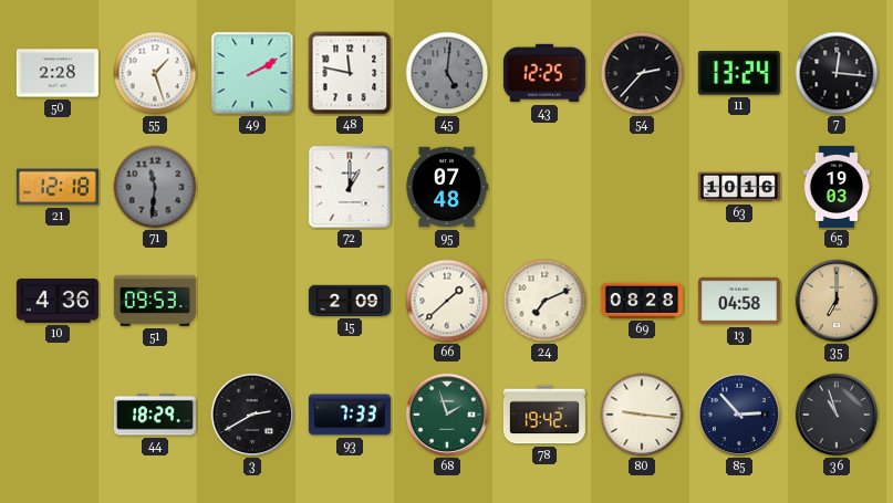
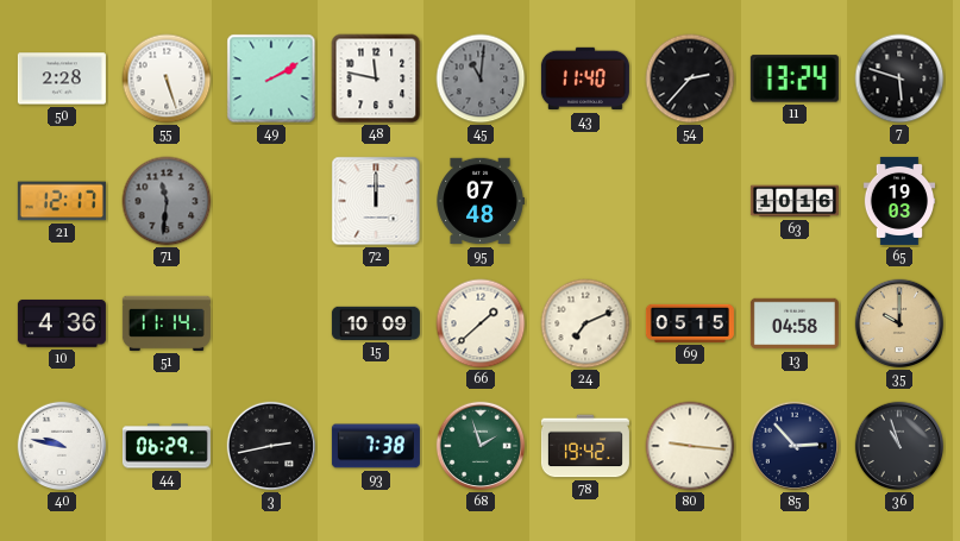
55: 1:27 -> 5:27 (167, 78)
45: 5:01 -> 11:01 (481, 78)
43: 12:25 -> 11:40 (585, 78)
7: 12:16 -> 5:48 (899, 78)
21: 12:18 -> 12:17 (62, 201)
72: 1:00 -> 12:00 (376, 201)
51: 09:53 -> 11:14 (167, 323)
15: 2:09 -> 10:09 (376, 323)
69: 08:28 -> 05:15 (690, 323)
35: 7:00 -> 10:00 (899, 323)
40: none -> 9:47 (62, 446)
44: 18:29 -> 06:29 (167, 446)
3: 2:40 -> 2:43 (271, 446)
93: 7:33 -> 7:38 (376, 446)
